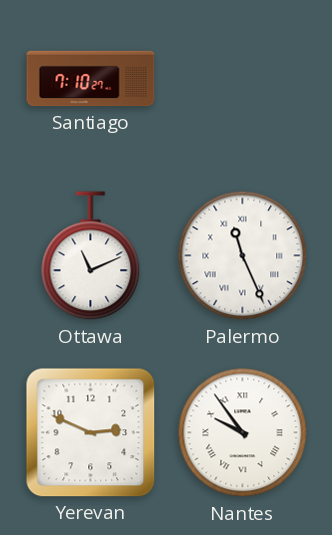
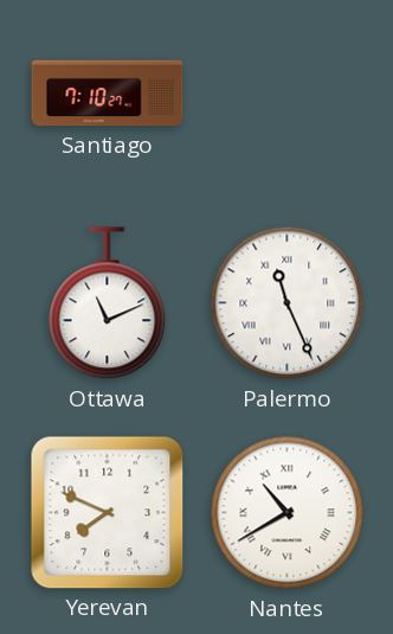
Yerevan: 2:49 -> 7:49 (108, 513)
Nantes: 9:54 -> 10:40 (288, 513)
